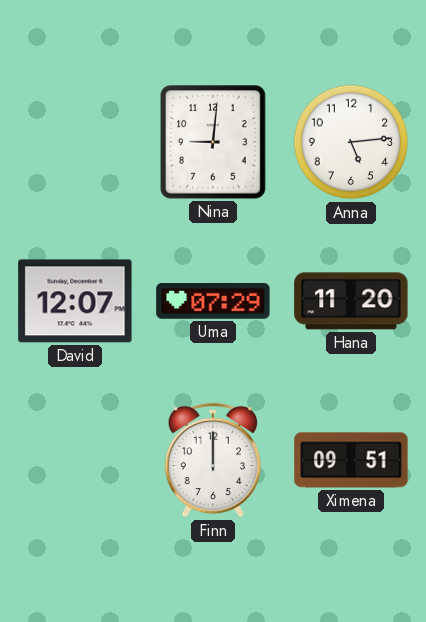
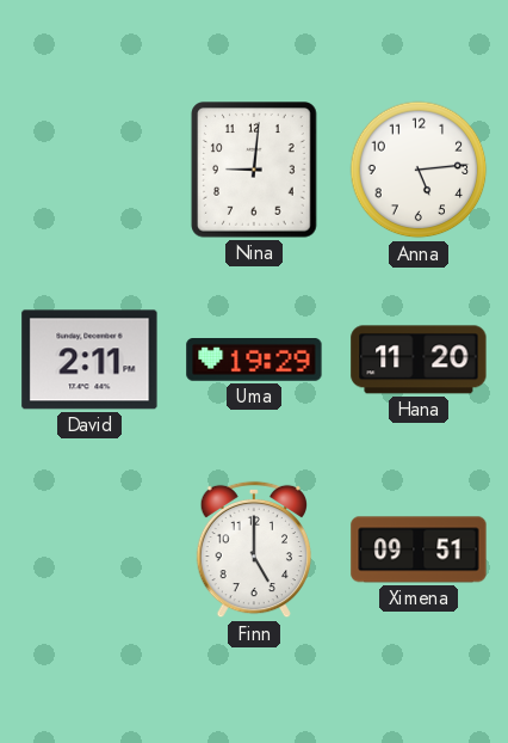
David: 12:07 -> 2:11 (89, 360)
Uma: 07:29 -> 19:29 (254, 361)
Finn: 12:00 -> 5:00 (253, 549)
